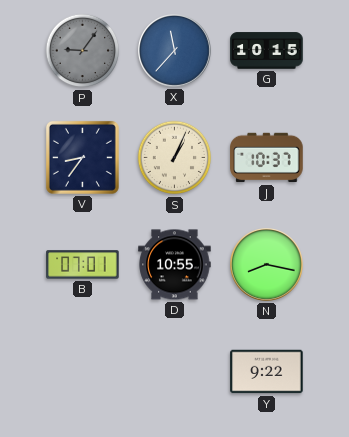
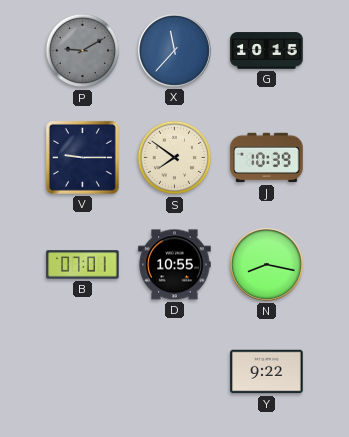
P: 9:06 -> 9:10 (83, 51)
V: 8:36 -> 9:15 (82, 157)
S: 1:04 -> 7:51 (175, 158)
J: 10:37 -> 10:39 (267, 158)
